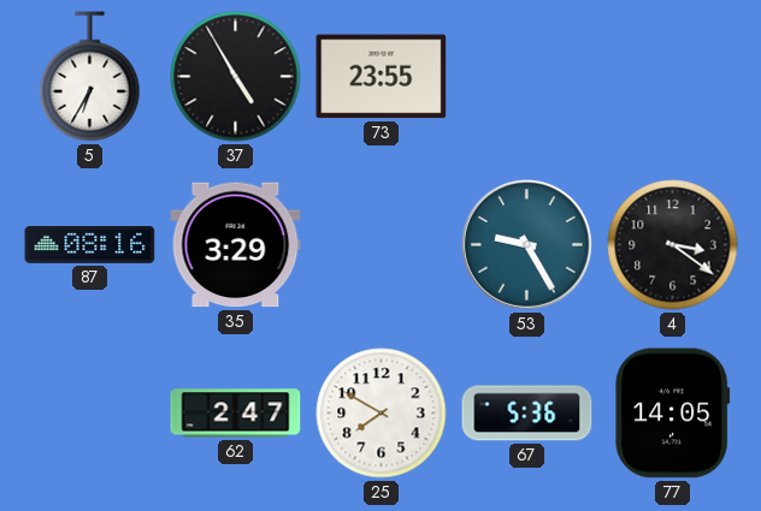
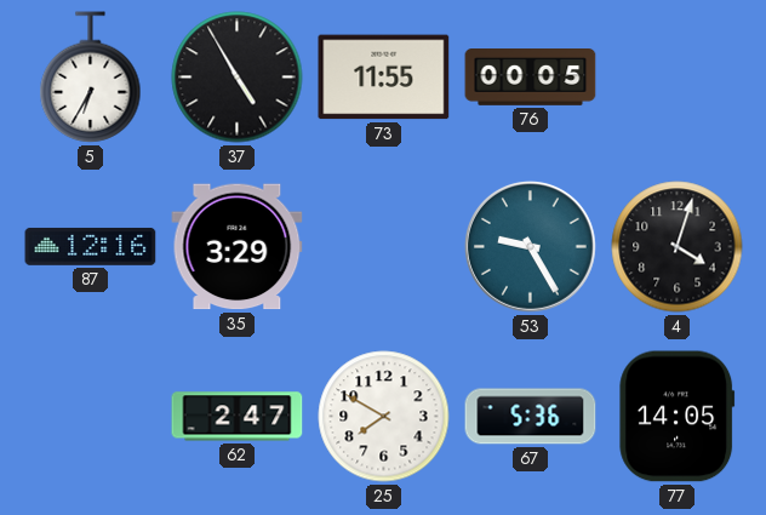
73: 23:55 -> 11:55 (384, 78)
76: none -> 00:05 (531, 78)
87: 08:16 -> 12:16 (91, 246)
4: 3:21 -> 4:03 (678, 247)
